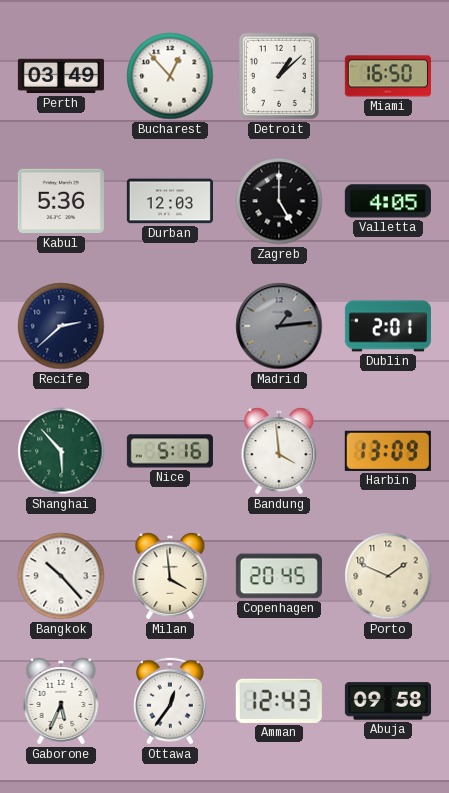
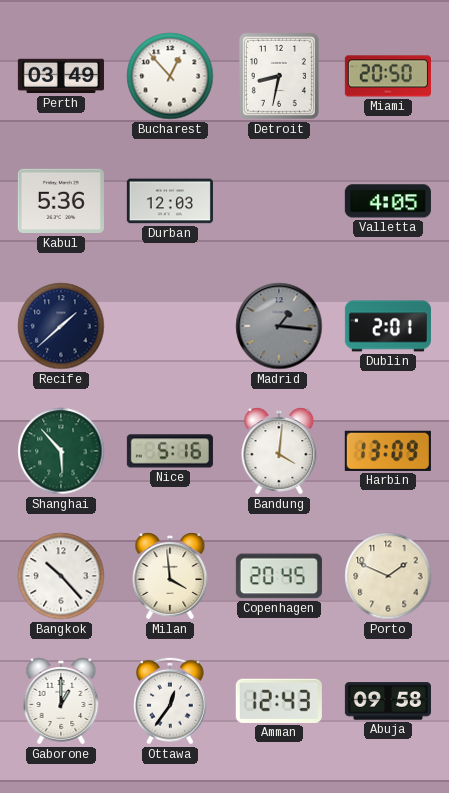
Detroit: 1:08 -> 8:32 (279, 76)
Miami: 16:50 -> 20:50 (388, 76)
Zagreb: 5:00 -> none (279, 201)
Recife: 2:38 -> 1:38 (61, 326)
Madrid: 1:14 -> 1:16 (279, 326)
Bandung: 3:59 -> 4:01 (279, 451)
Gaborone: 5:34 -> 1:00 (61, 701)
